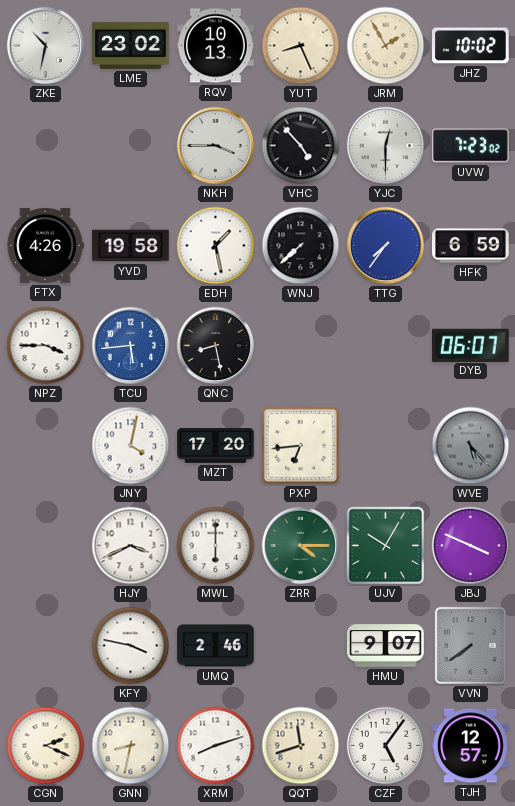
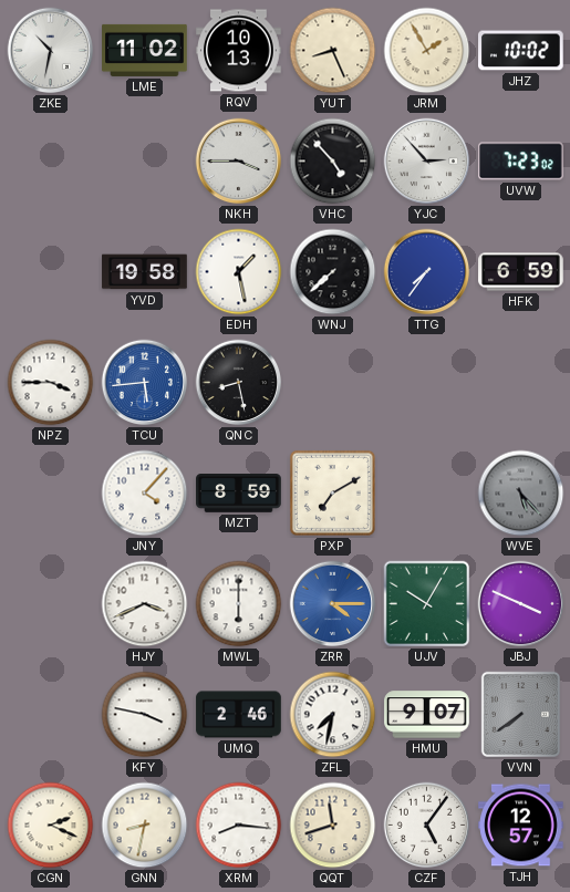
LME: 23:02 -> 11:02 (145, 50)
YJC: 12:30 -> 2:53 (427, 162)
FTX: 4:26 -> none (45, 245)
DYB: 06:07 -> none (471, 345)
JNY: 4:02 -> 4:07 (145, 494)
MZT: 17:20 -> 8:59 (239, 494)
PXP: 6:44 -> 7:10 (332, 492)
ZRR dial: green -> blue (333, 604)
ZFL: none -> 7:32 (333, 715)
XRM: 8:12 -> 8:16 (239, 826)
